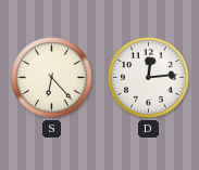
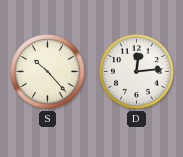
S: 6:23 -> 10:23 (48, 72)
